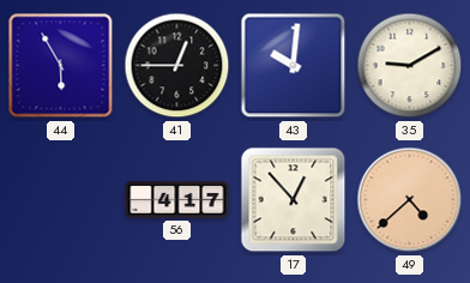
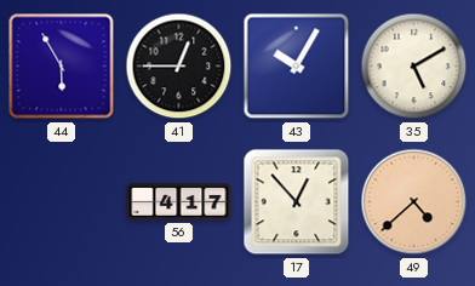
43: 10:01 -> 10:05 (297, 67)
35: 9:10 -> 5:10 (414, 67)
